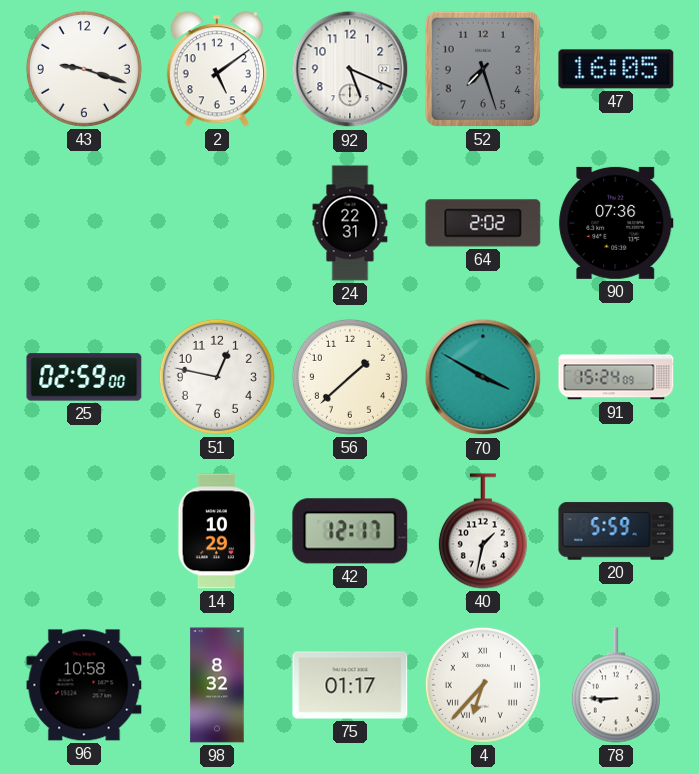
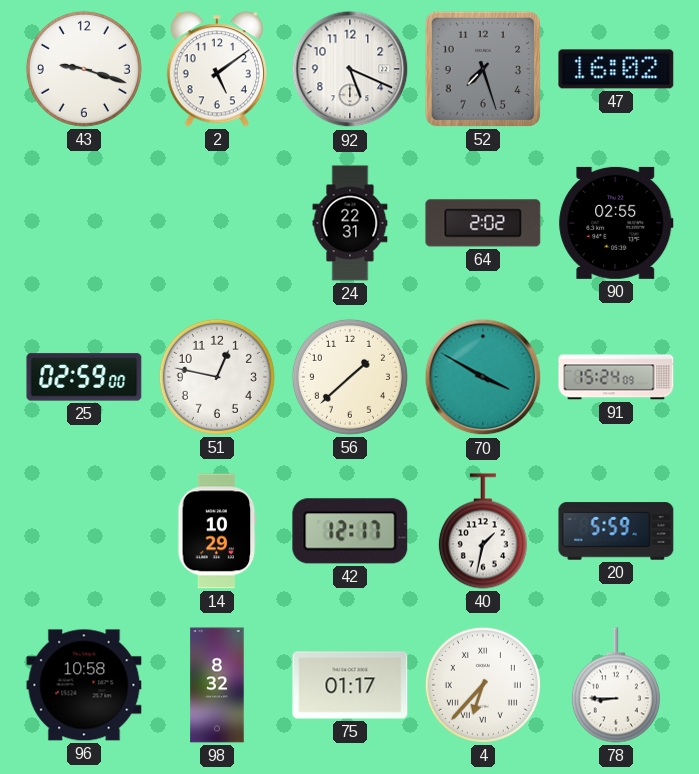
47: 16:05 -> 16:02 (616, 69)
90: 07:36 -> 02:55 (616, 223)
